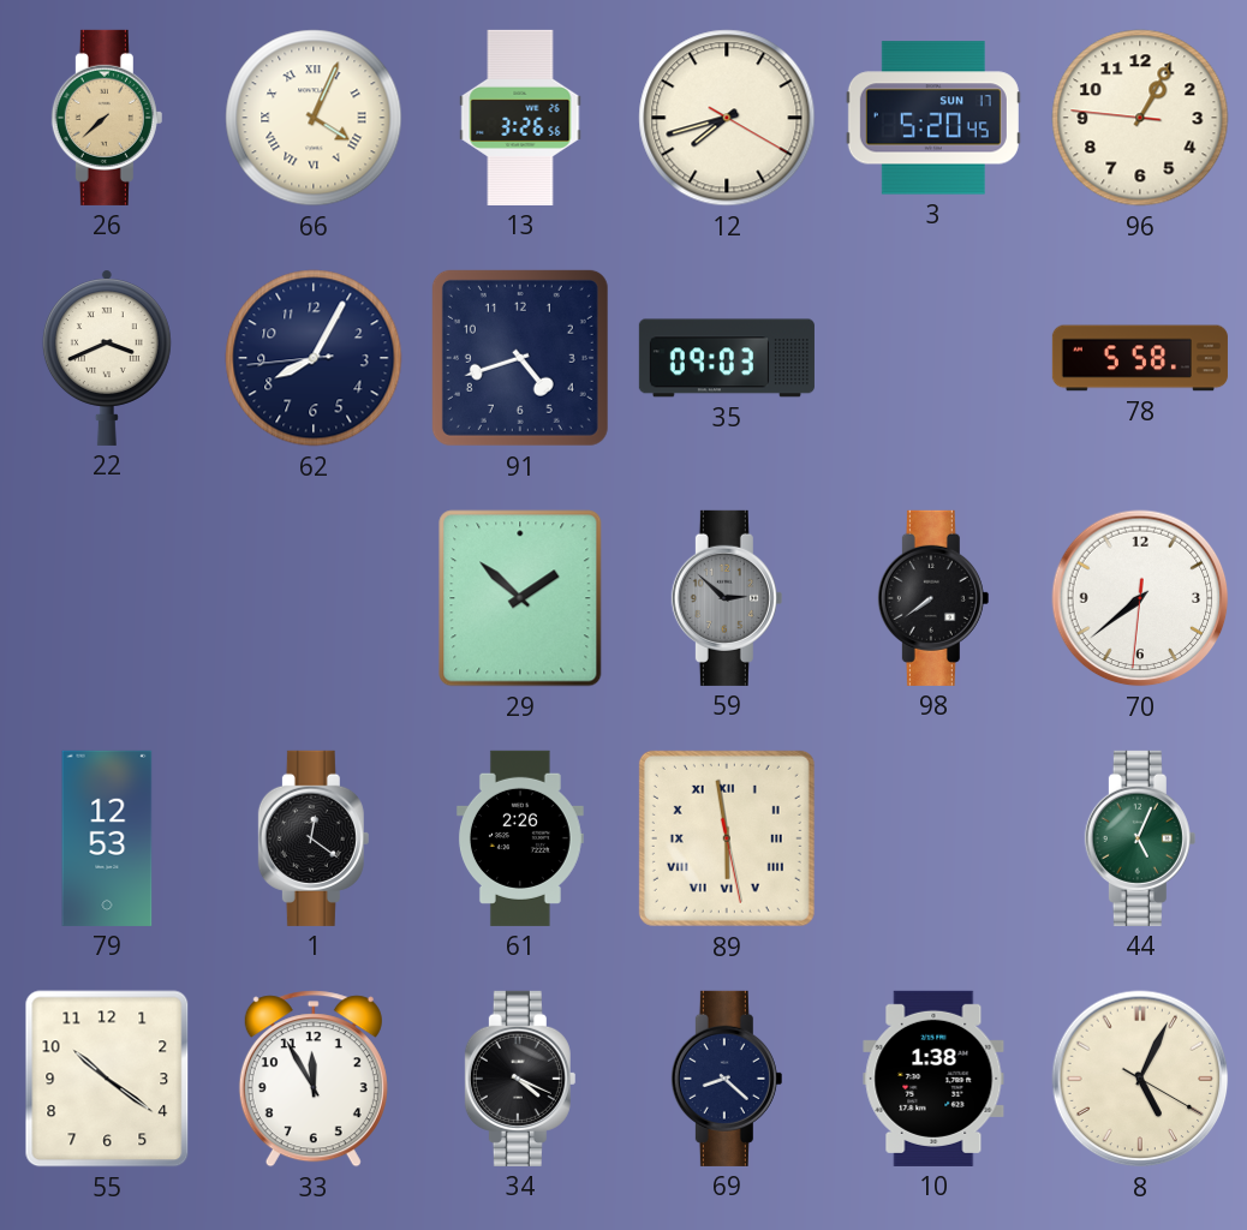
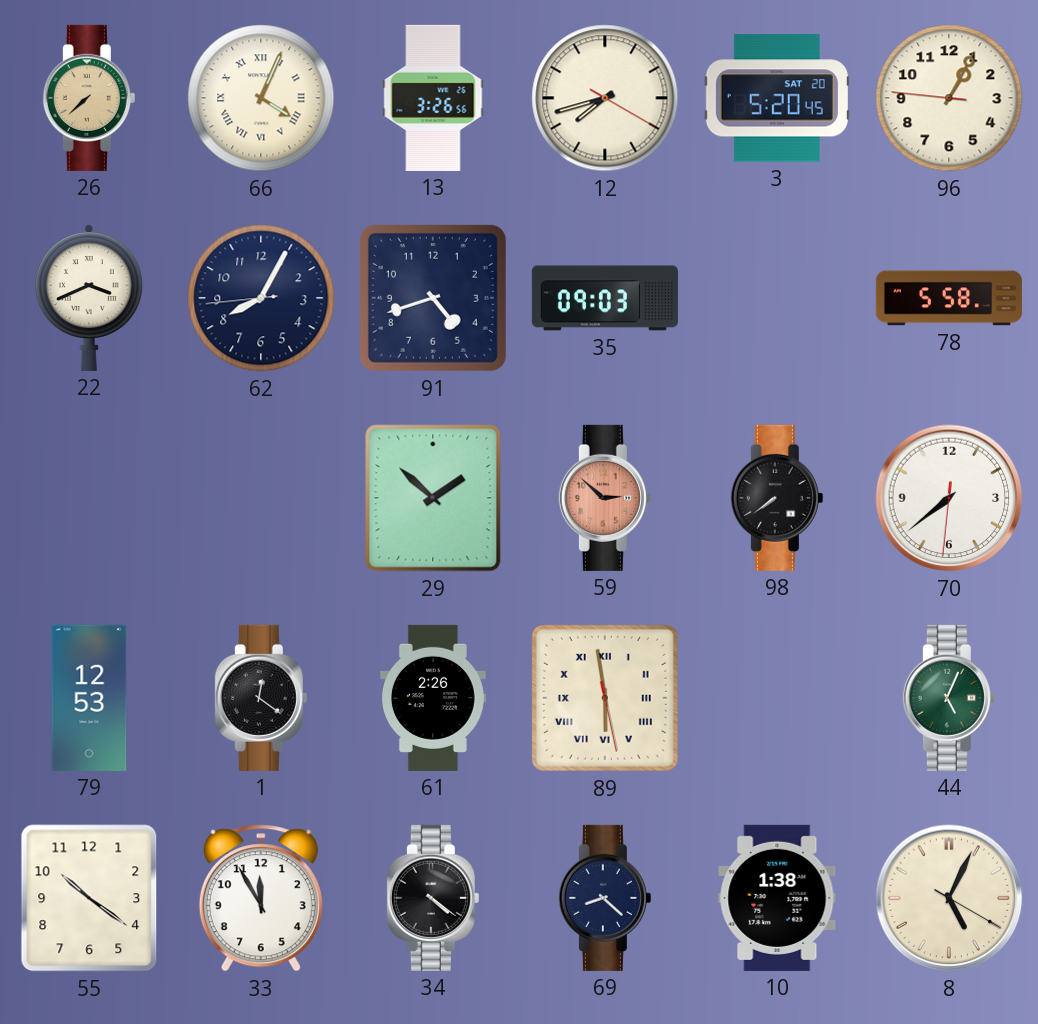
3 date: SUN 17 -> SAT 20 (777, 98)
59 dial: grey -> salmon (605, 498)
34: 4:19 -> 4:21 (433, 898)
